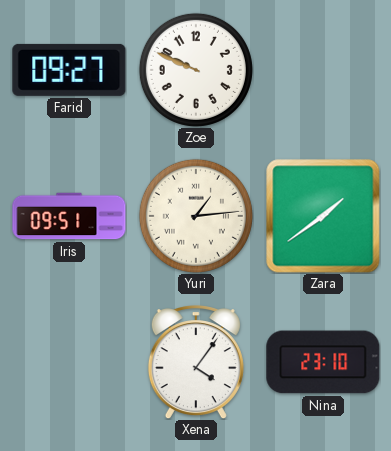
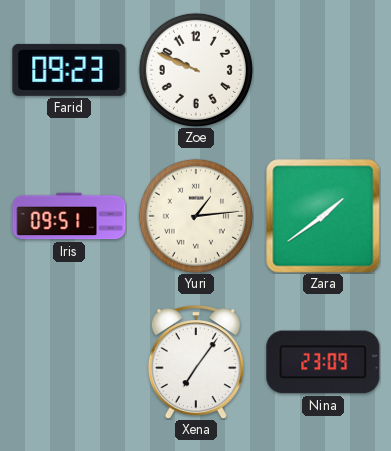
Farid: 09:27 -> 09:23 (69, 70)
Xena: 4:06 -> 7:06 (196, 362)
Nina: 23:10 -> 23:09 (323, 362)
